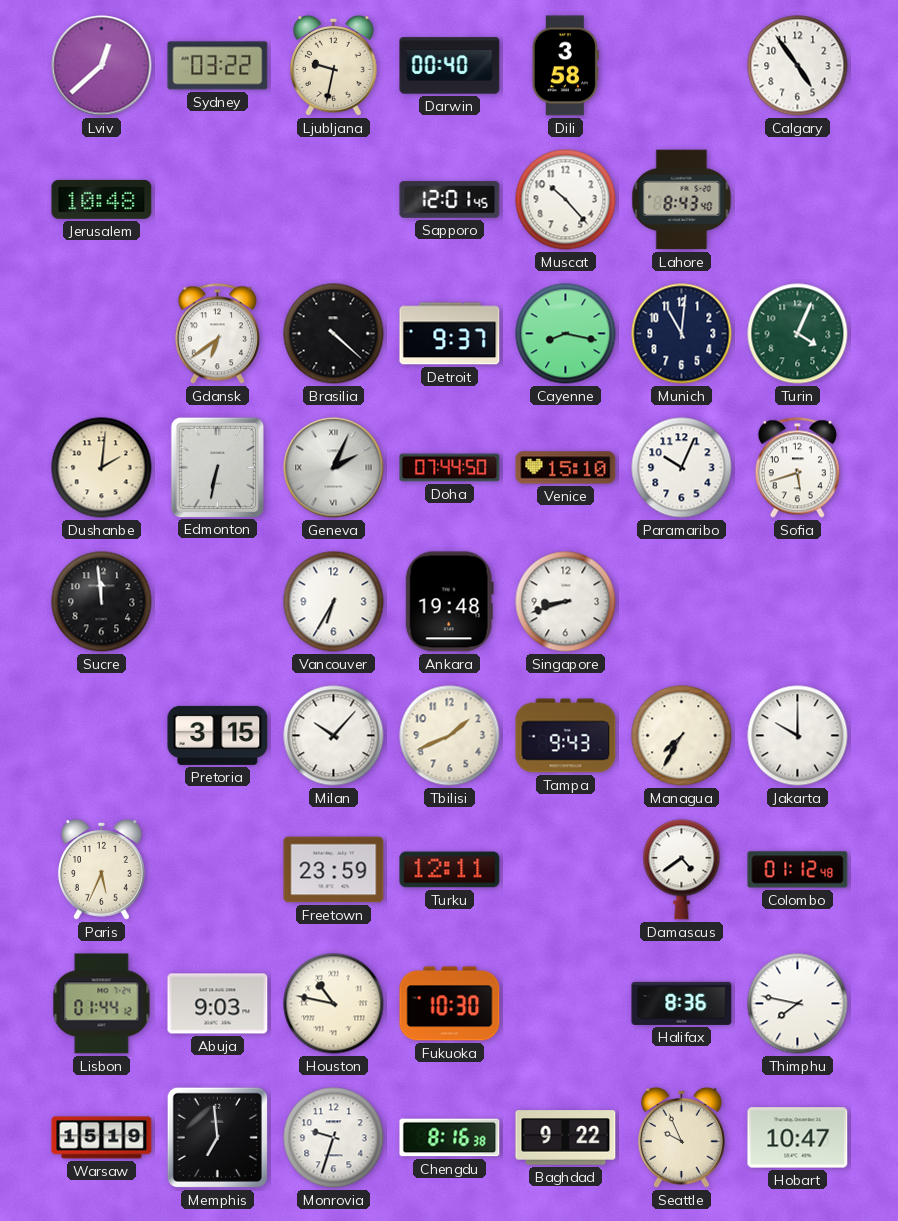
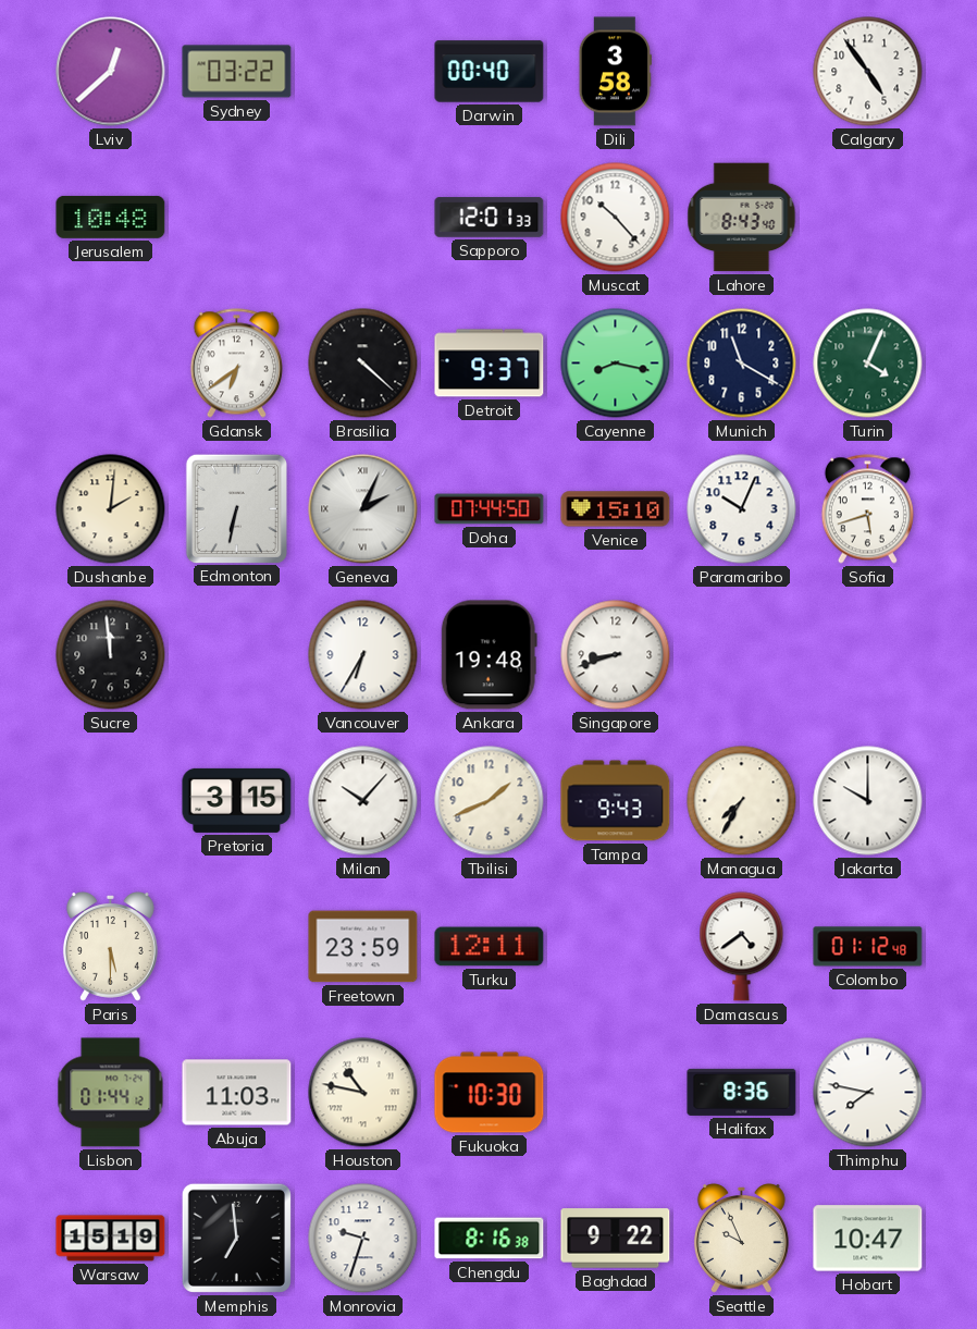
Ljubljana: 9:32 -> none (333, 66)
Sapporo: 12:01:45 -> 12:01:33 (490, 218)
Munich: 11:01 -> 11:20 (742, 364)
Paris: 5:34 -> 5:30 (110, 947)
Abuja: 9:03 -> 11:03 (237, 1093)
